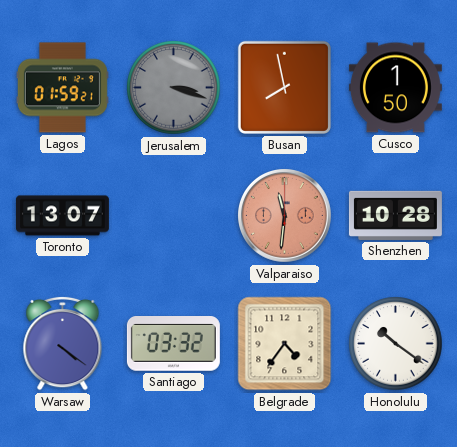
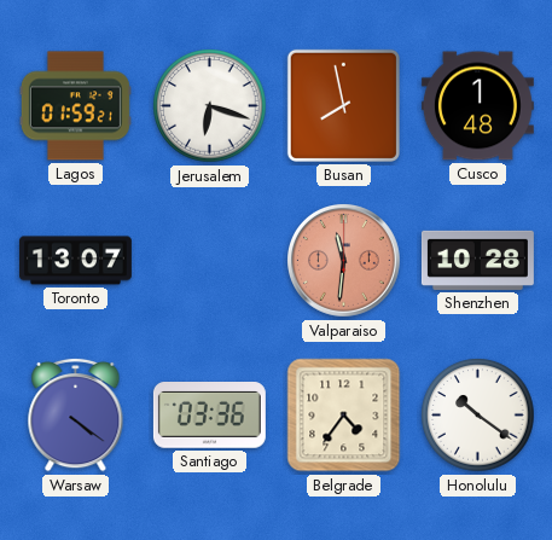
Jerusalem: 3:18 -> 6:18 (210, 106)
Jerusalem dial: grey -> white (210, 106)
Cusco: 1:50 -> 1:48 (477, 106)
Santiago: 03:32 -> 03:36 (209, 416)
